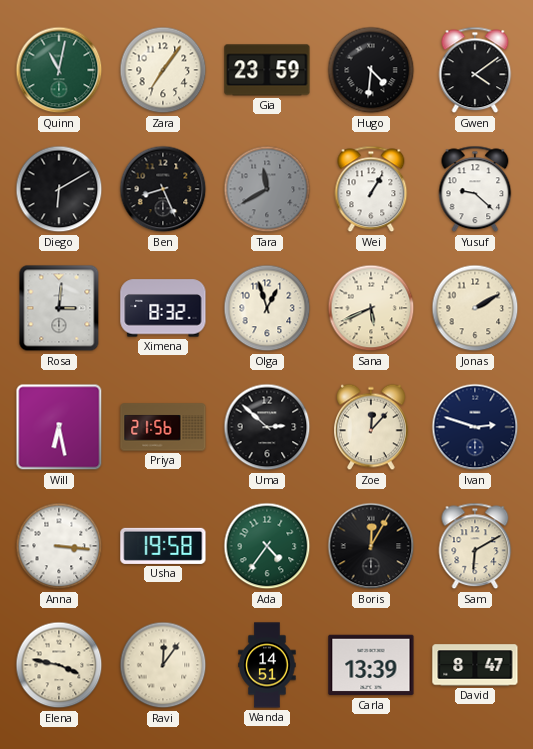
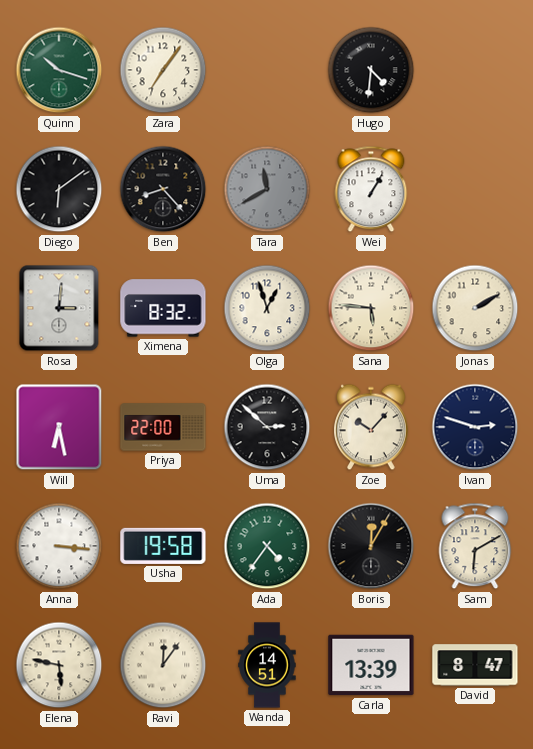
Quinn: 11:02 -> 10:18 (59, 70)
Gia: 23:59 -> none (267, 70)
Gwen: 4:09 -> none (475, 70)
Diego: 6:10 -> 6:09 (59, 189)
Ben: 8:26 -> 8:23 (163, 189)
Yusuf: 9:22 -> none (475, 189)
Sana: 5:41 -> 5:46 (371, 308)
Priya: 21:56 -> 22:00 (163, 427)
Zoe: 12:07 -> 10:07 (372, 427)
Elena: 3:47 -> 5:47 (59, 665)
